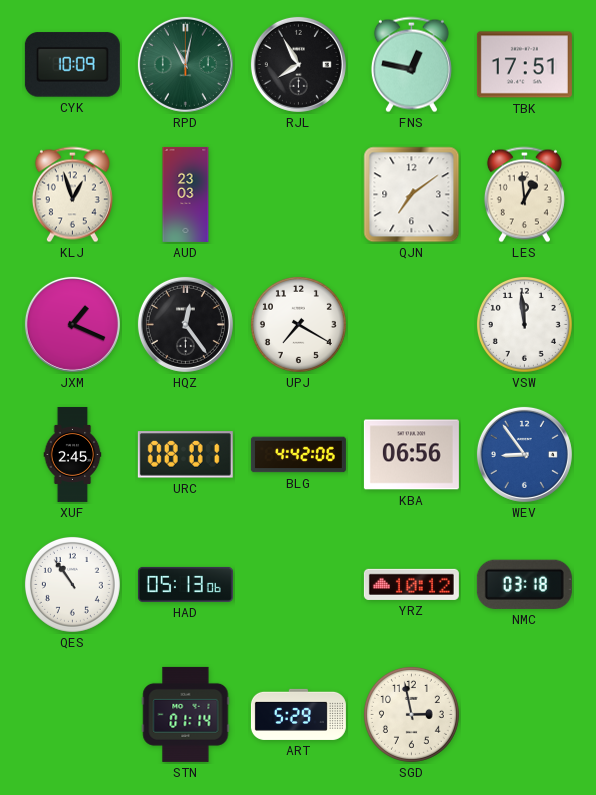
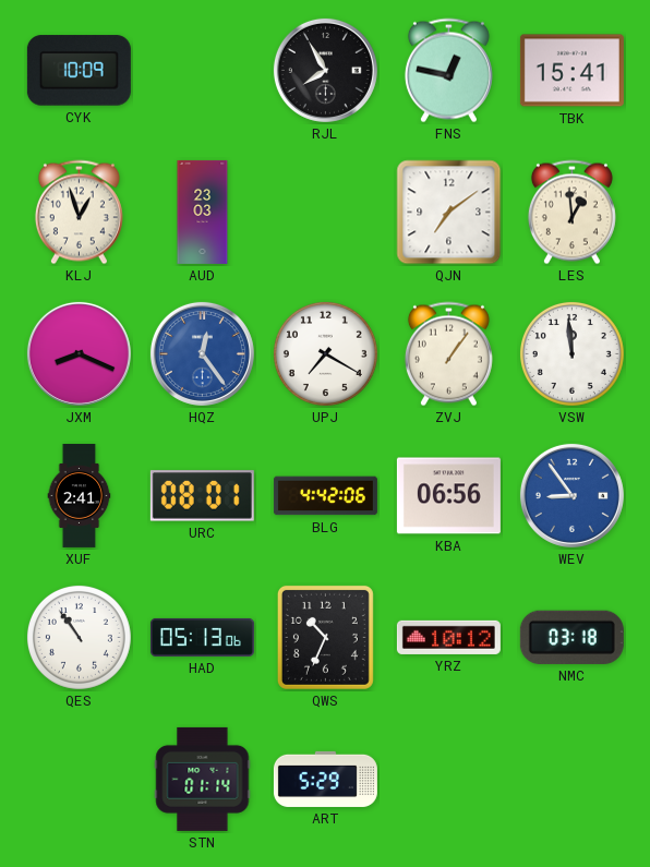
RPD: 11:02 -> none (185, 64)
TBK: 17:51 -> 15:41 (571, 71)
JXM: 1:19 -> 8:19 (79, 353)
HQZ dial: black -> blue (202, 353)
ZVJ: none -> 1:06 (448, 354)
XUF: 2:45 -> 2:41 (80, 495)
QWS: none -> 10:34 (325, 637)
SGD: 2:58 -> none (411, 714)
